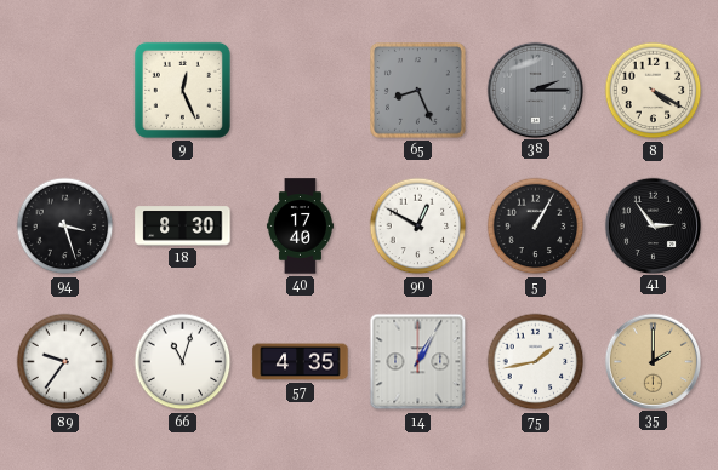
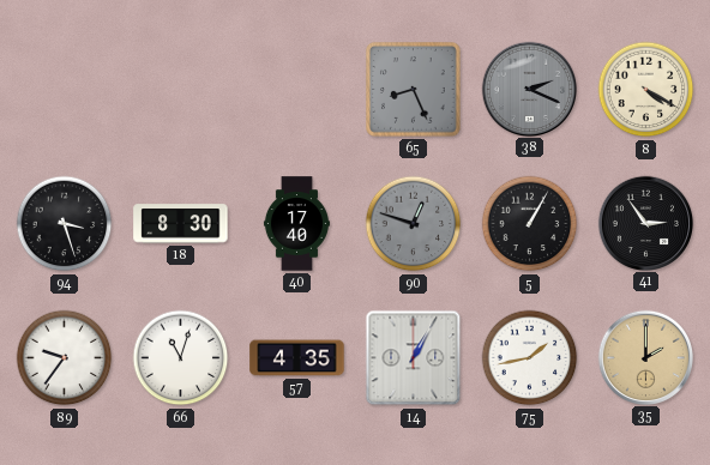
9: 12:26 -> none (182, 90)
38: 2:15 -> 2:19 (529, 89)
90: 12:50 -> 12:48 (414, 224)
90 dial: white -> grey (414, 224)
